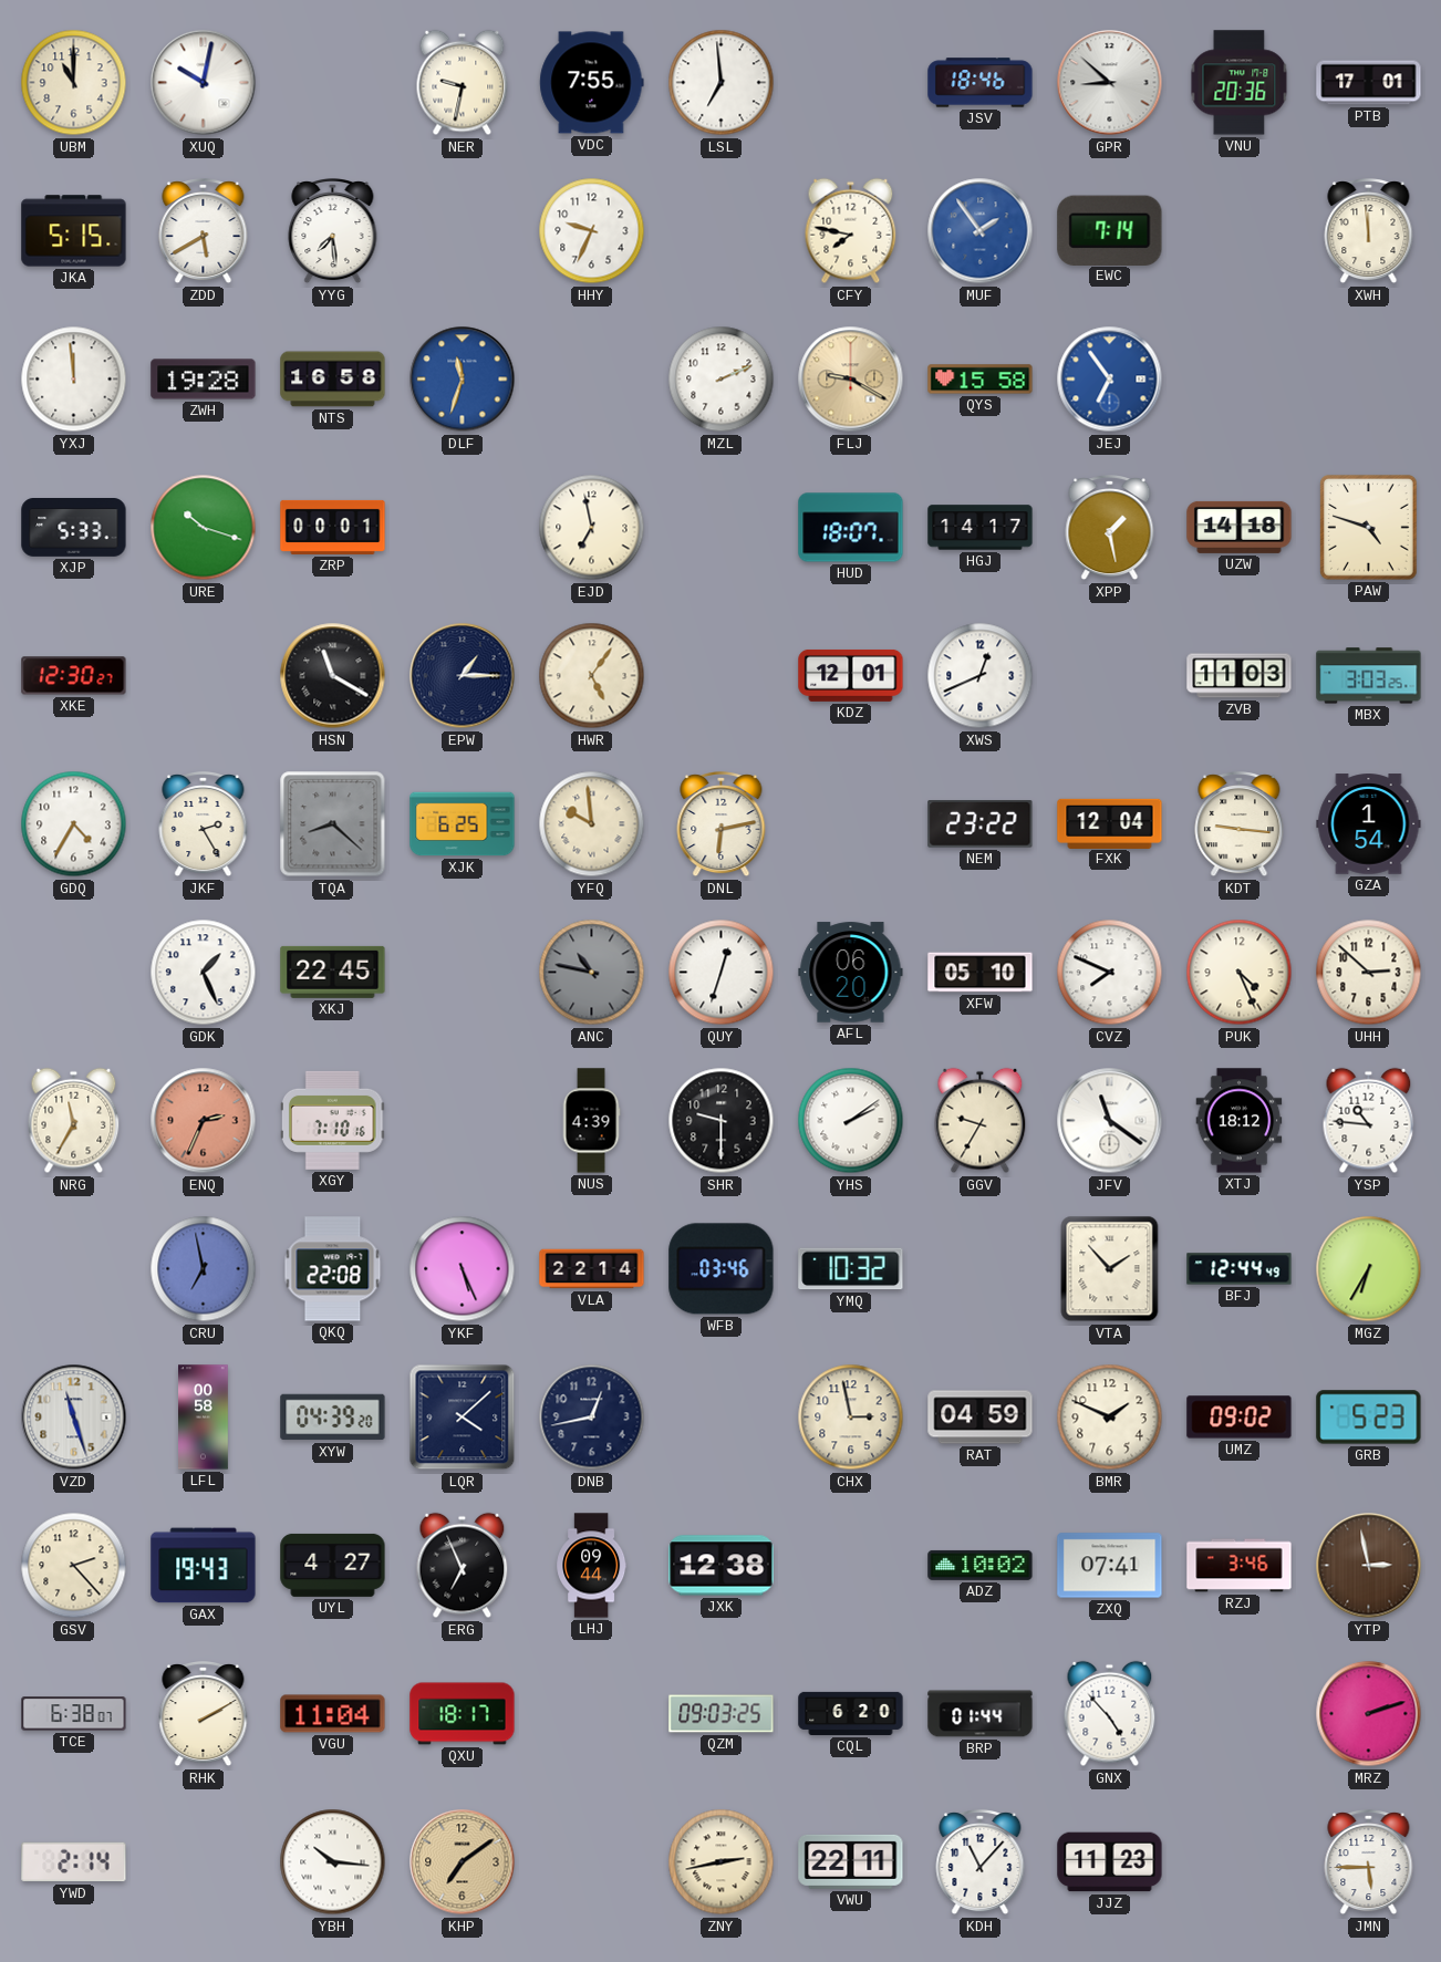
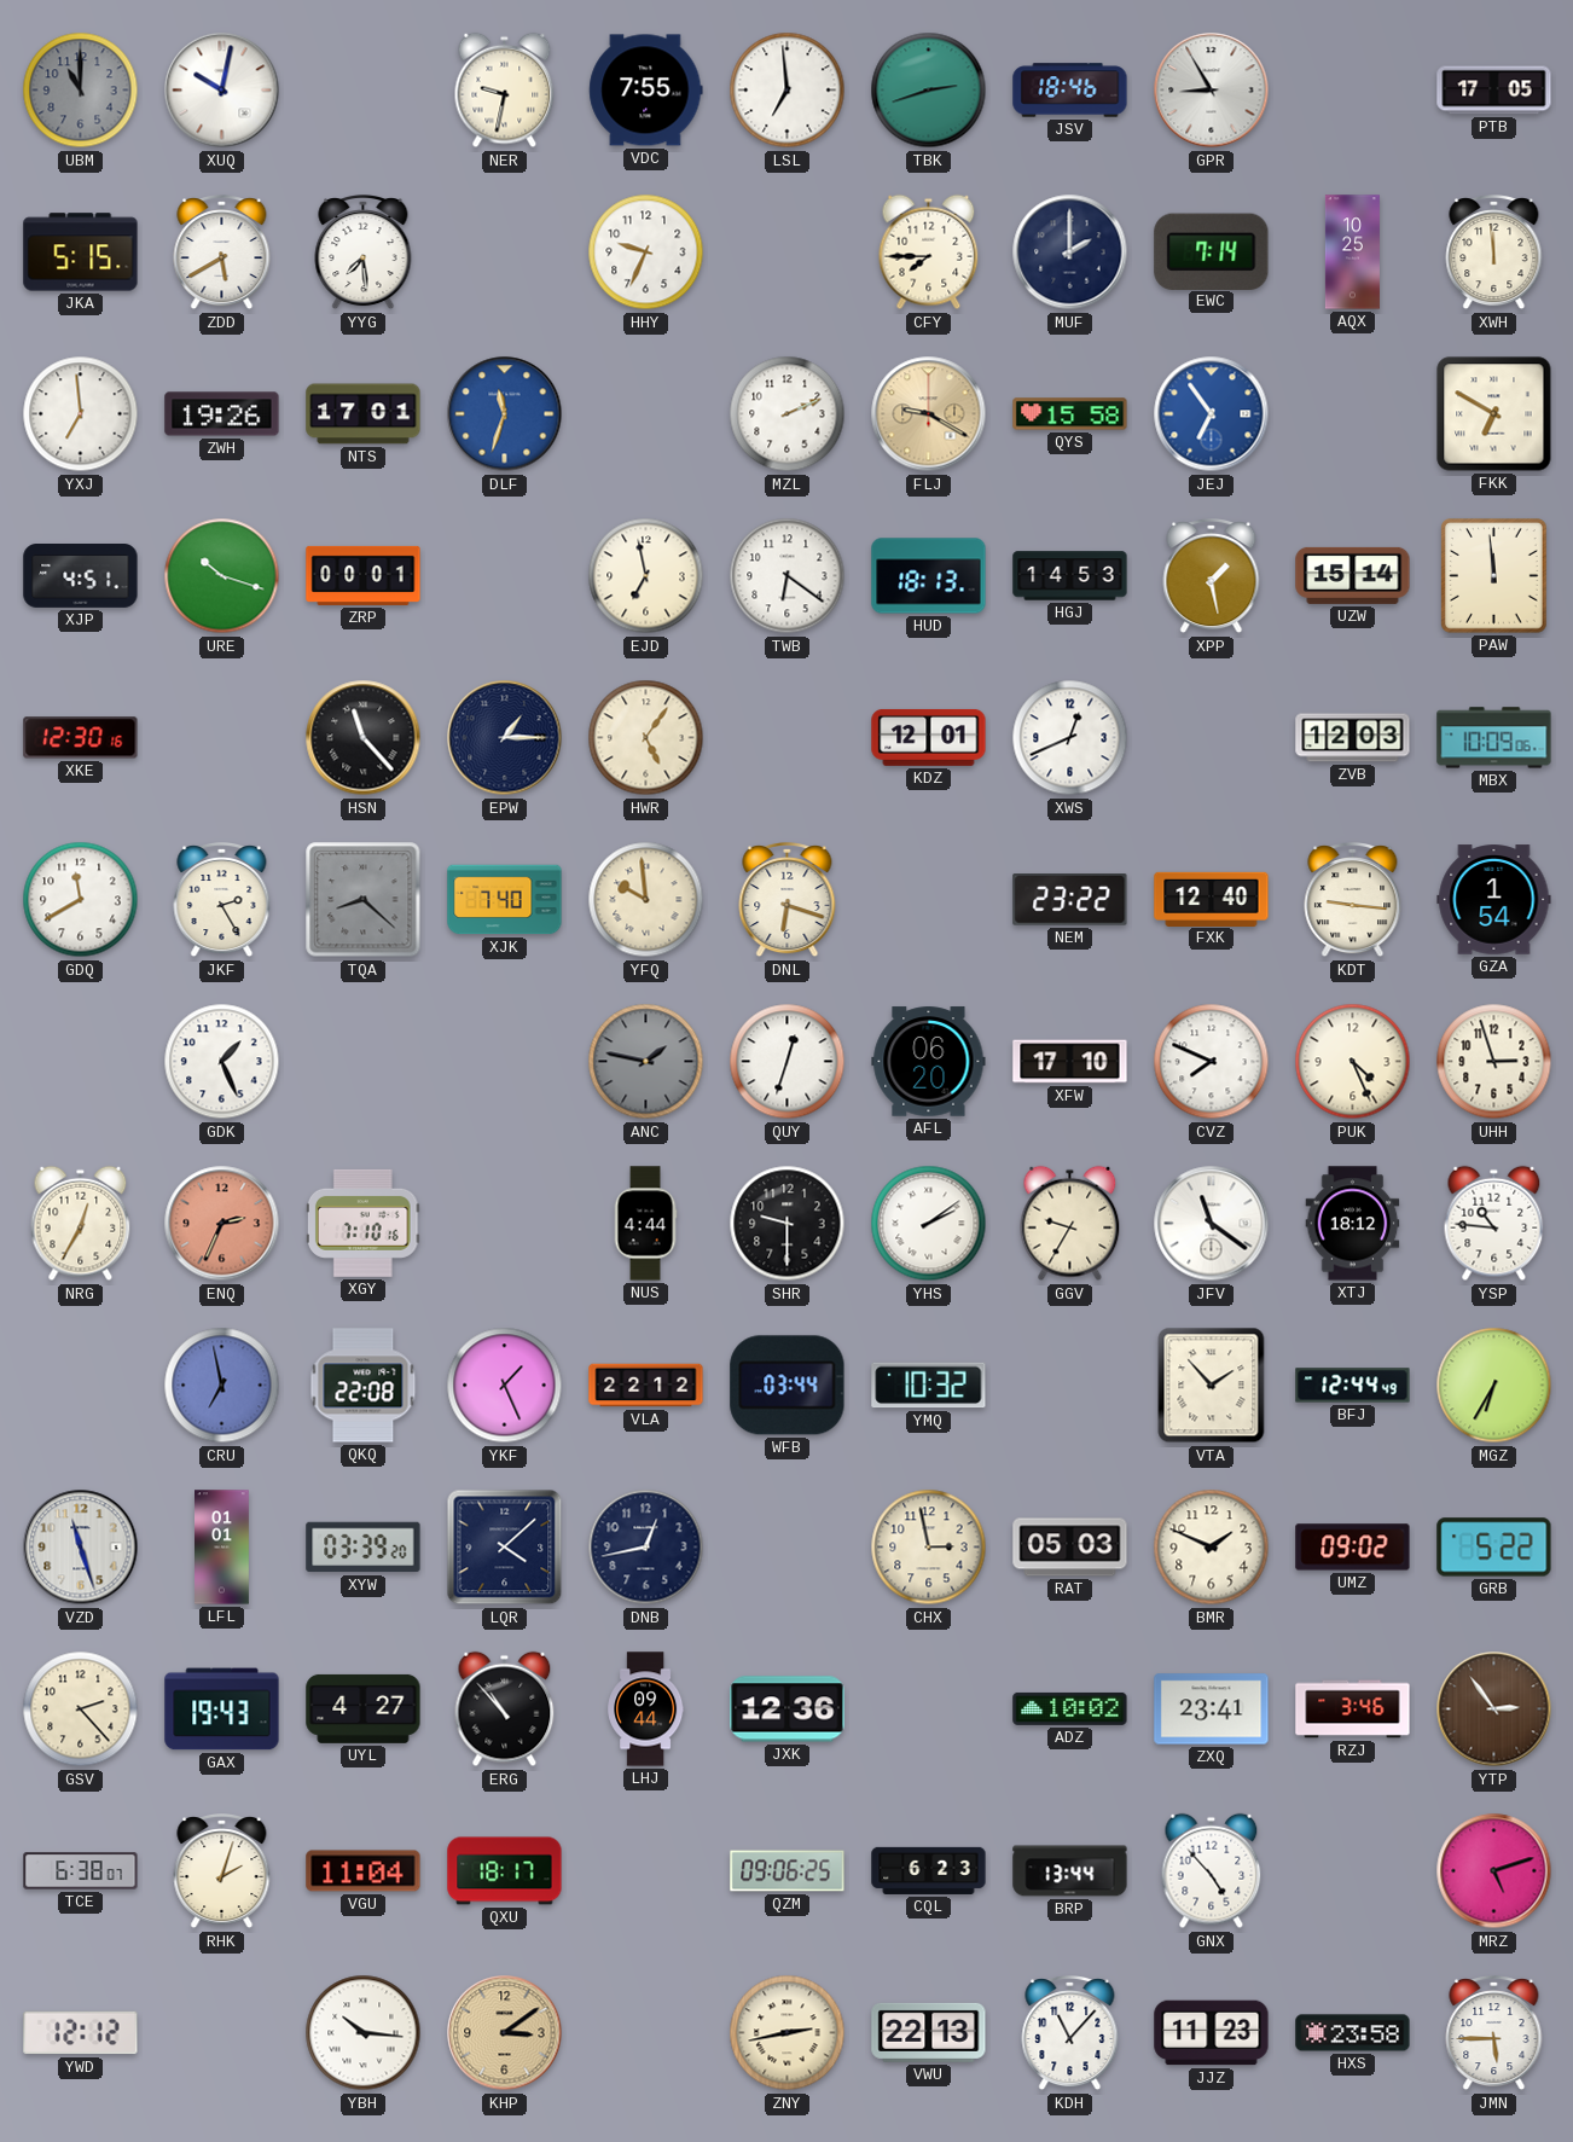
UBM dial: cream -> grey (81, 91)
TBK: none -> 2:42 (929, 91)
GPR: 8:52 -> 8:55 (1212, 91)
VNU: 20:36 -> none (1240, 83)
PTB: 17:01 -> 17:05 (1494, 91)
CFY: 7:47 -> 7:45 (929, 252)
MUF: 1:54 -> 2:00 (1070, 252)
MUF dial: blue -> navy (1070, 252)
AQX: none -> 10:25 (1352, 252)
YXJ: 11:59 -> 6:59 (81, 414)
ZWH: 19:28 -> 19:26 (222, 414)
NTS: 16:58 -> 17:01 (364, 414)
FKK: none -> 6:50 (1494, 414)
XJP: 5:33 -> 4:51 (81, 576)
TWB: none -> 6:21 (788, 576)
HUD: 18:07 -> 18:13 (929, 576)
HGJ: 14:17 -> 14:53 (1070, 576)
UZW: 14:18 -> 15:14 (1353, 575)
PAW: 4:48 -> 11:59 (1494, 576)
XKE: 12:30:27 -> 12:30:16 (81, 738)
HSN: 11:20 -> 11:23 (364, 738)
ZVB: 11:03 -> 12:03 (1353, 738)
MBX: 3:03 -> 10:09 (1494, 738)
GDQ: 4:35 -> 11:40 (81, 900)
XJK: 6:25 -> 7:40 (505, 900)
DNL: 6:13 -> 6:18 (788, 900)
FXK: 12:04 -> 12:40 (1212, 899)
XKJ: 22:45 -> none (333, 972)
ANC: 10:47 -> 1:47 (646, 1062)
XFW: 05:10 -> 17:10 (1070, 1062)
UHH: 2:52 -> 2:57 (1494, 1062)
NRG: 11:35 -> 12:35 (81, 1224)
NUS: 4:39 -> 4:44 (645, 1224)
YKF: 5:26 -> 1:26 (505, 1386)
VLA: 22:14 -> 22:12 (646, 1386)
WFB: 03:46 -> 03:44 (788, 1386)
LFL: 00:58 -> 01:01 (222, 1548)
XYW: 04:39 -> 03:39 (364, 1548)
RAT: 04:59 -> 05:03 (1070, 1548)
GRB: 5:23 -> 5:22 (1494, 1548)
ERG: 6:56 -> 10:53 (505, 1709)
JXK: 12:38 -> 12:36 (788, 1709)
ZXQ: 07:41 -> 23:41 (1212, 1709)
YTP: 2:58 -> 2:54 (1494, 1709)
RHK: 2:10 -> 2:03 (222, 1871)
QZM: 09:03 -> 09:06 (788, 1871)
CQL: 6:20 -> 6:23 (929, 1870)
BRP: 01:44 -> 13:44 (1070, 1871)
MRZ: 2:12 -> 5:12 (1494, 1871)
YWD: 2:14 -> 12:12 (81, 2033)
KHP: 7:09 -> 3:09 (505, 2033)
VWU: 22:11 -> 22:13 (929, 2032)
HXS: none -> 23:58 (1353, 2033)
